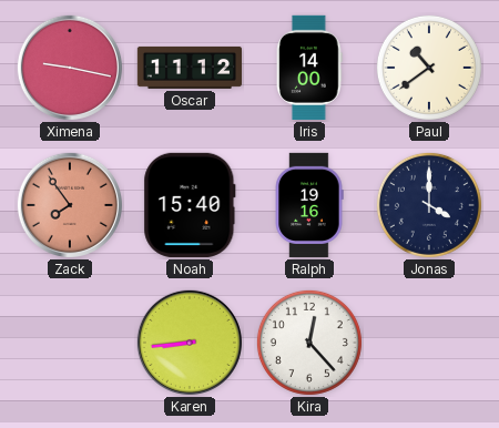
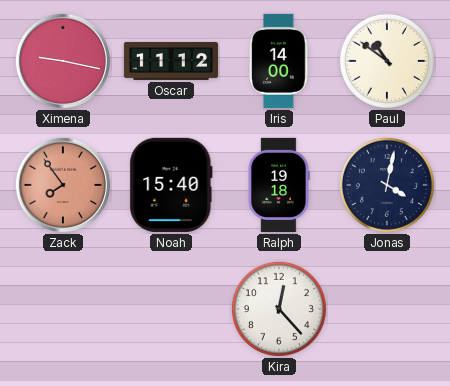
Paul: 10:39 -> 10:51 (387, 61)
Ralph: 19:16 -> 19:18 (279, 185)
Jonas: 4:00 -> 4:02 (387, 185)
Karen: 8:44 -> none (190, 343)
